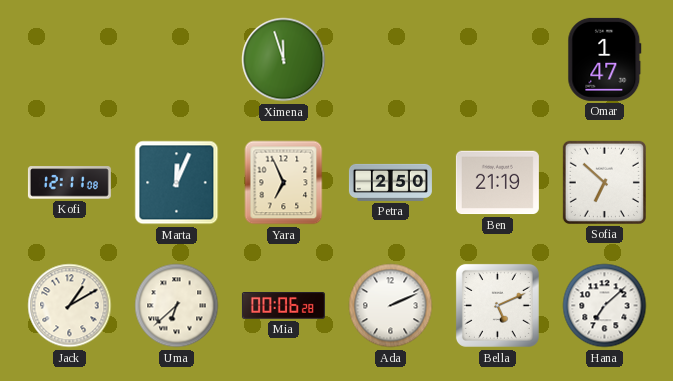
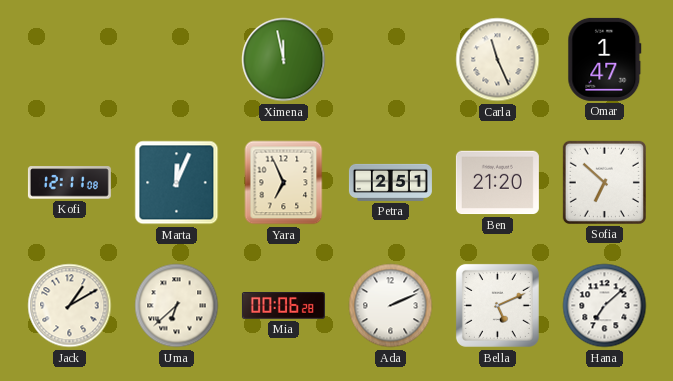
Ximena: 11:57 -> 11:58 (284, 60)
Carla: none -> 11:26 (498, 60)
Petra: 2:50 -> 2:51 (390, 182)
Ben: 21:19 -> 21:20 (497, 183)
